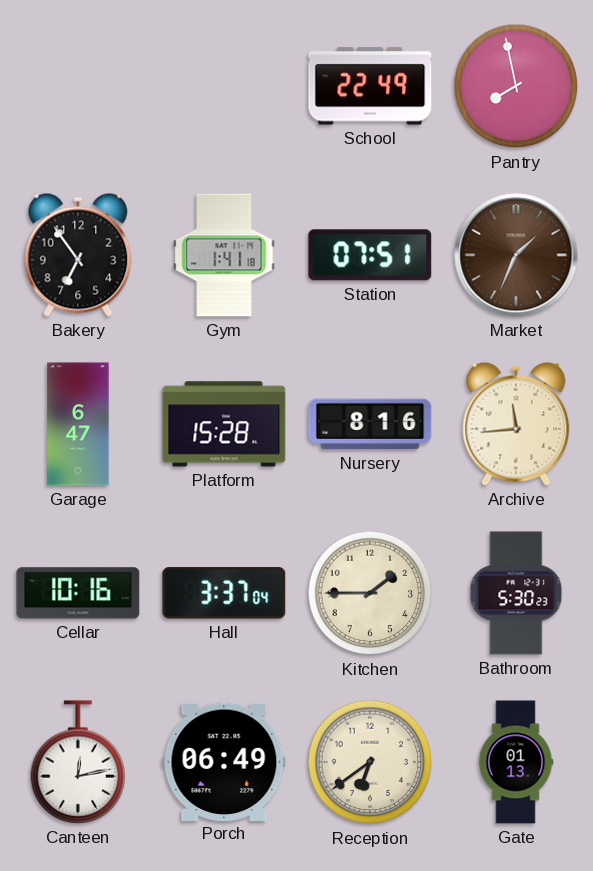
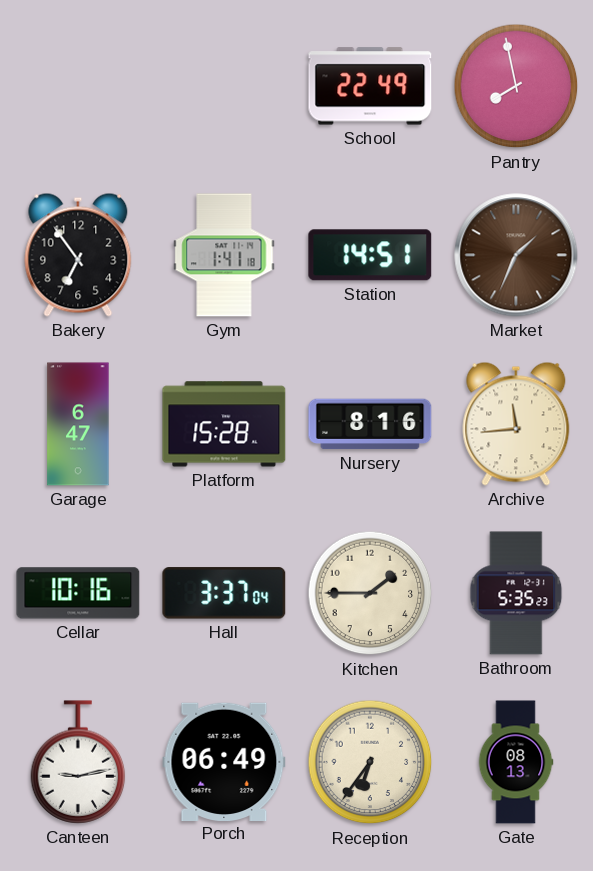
Station: 07:51 -> 14:51 (370, 255)
Bathroom: 5:30 -> 5:35 (516, 593)
Canteen: 12:13 -> 9:13 (78, 762)
Reception: 6:39 -> 6:36 (370, 762)
Gate: 01:13 -> 08:13 (516, 762)
